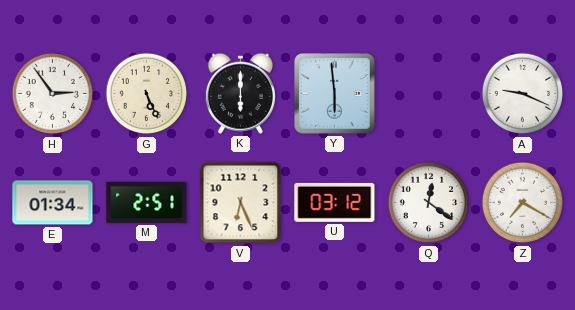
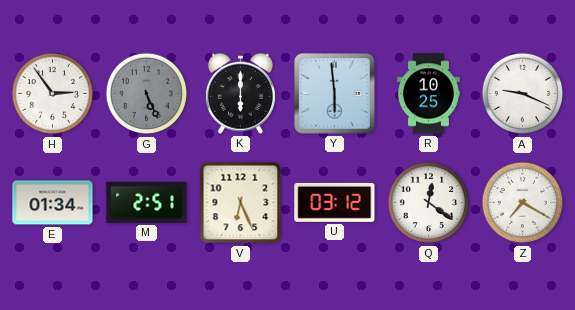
G dial: cream -> grey (147, 94)
R: none -> 10:25 (429, 94)
